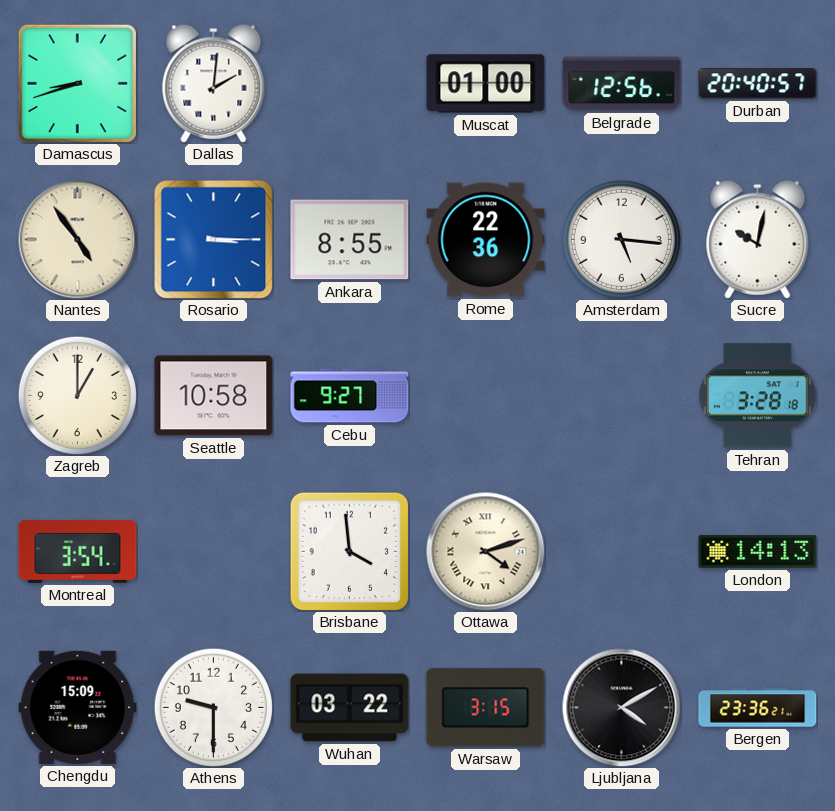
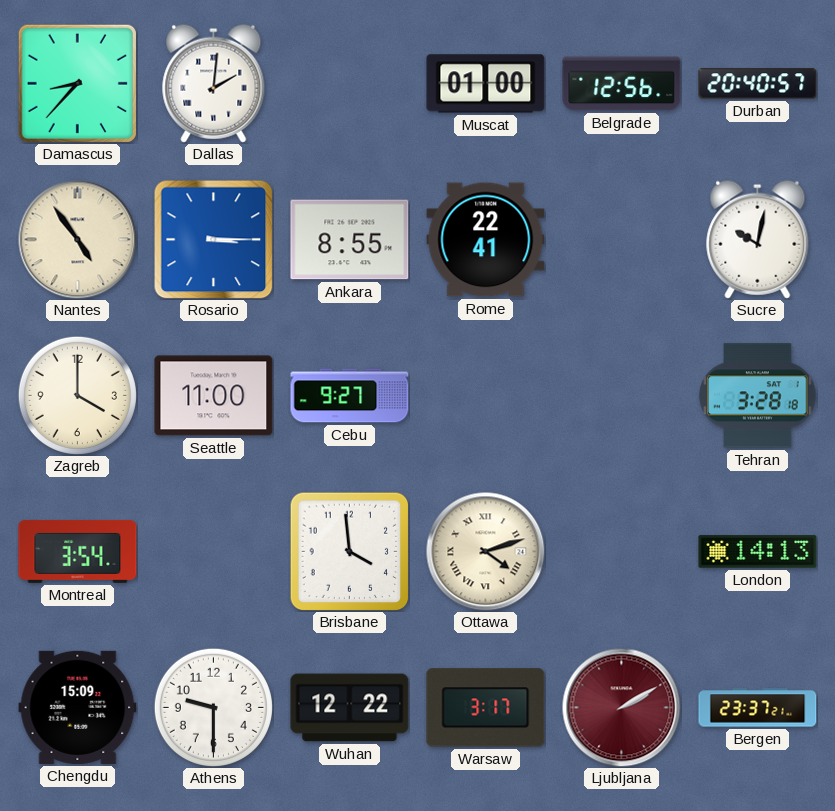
Damascus: 8:42 -> 8:37 (77, 83)
Rome: 22:36 -> 22:41 (486, 240)
Amsterdam: 5:16 -> none (621, 239)
Zagreb: 1:00 -> 4:00 (77, 395)
Seattle: 10:58 -> 11:00 (214, 396)
Wuhan: 03:22 -> 12:22 (350, 708)
Warsaw: 3:15 -> 3:17 (486, 708)
Ljubljana: 4:10 -> 2:10 (622, 708)
Ljubljana dial: black -> burgundy (622, 708)
Bergen: 23:36 -> 23:37 (758, 708)
